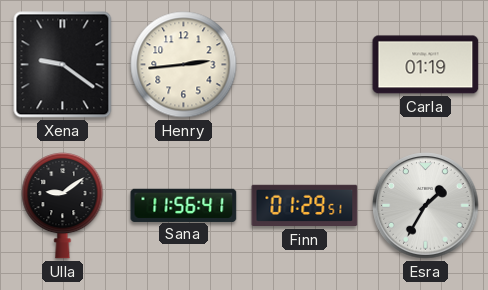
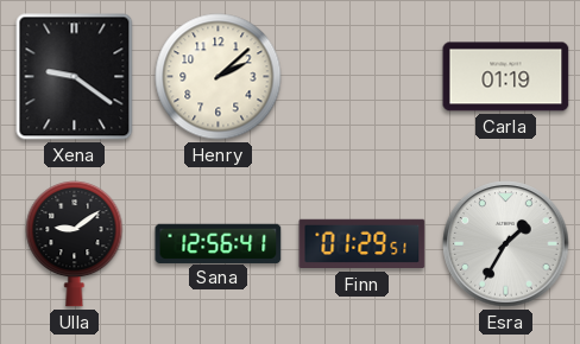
Henry: 2:44 -> 2:08 (219, 77)
Sana: 11:56 -> 12:56 (219, 243)
